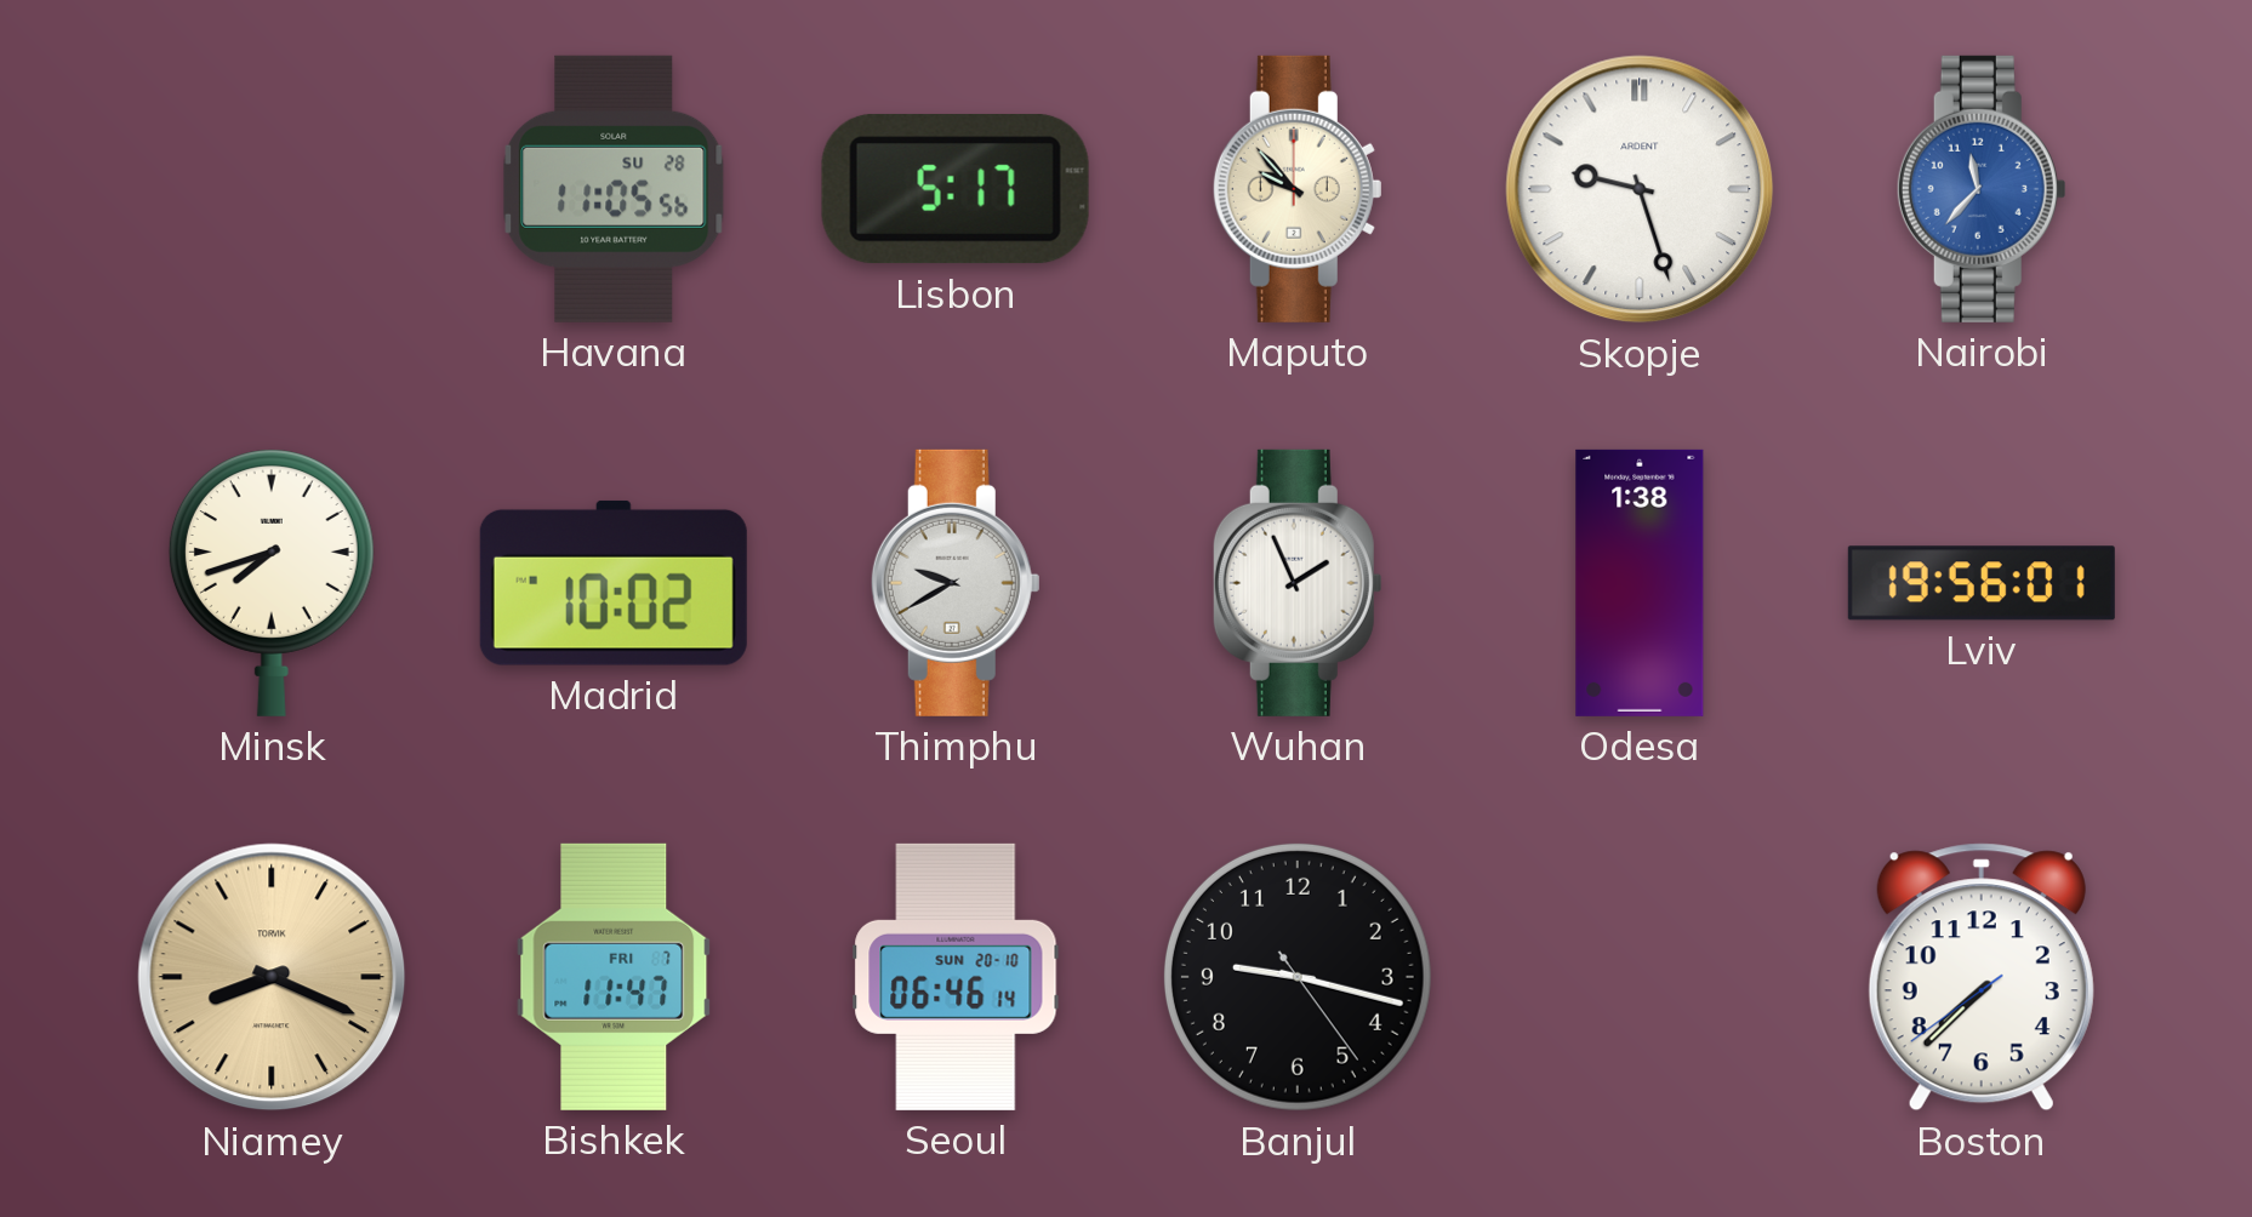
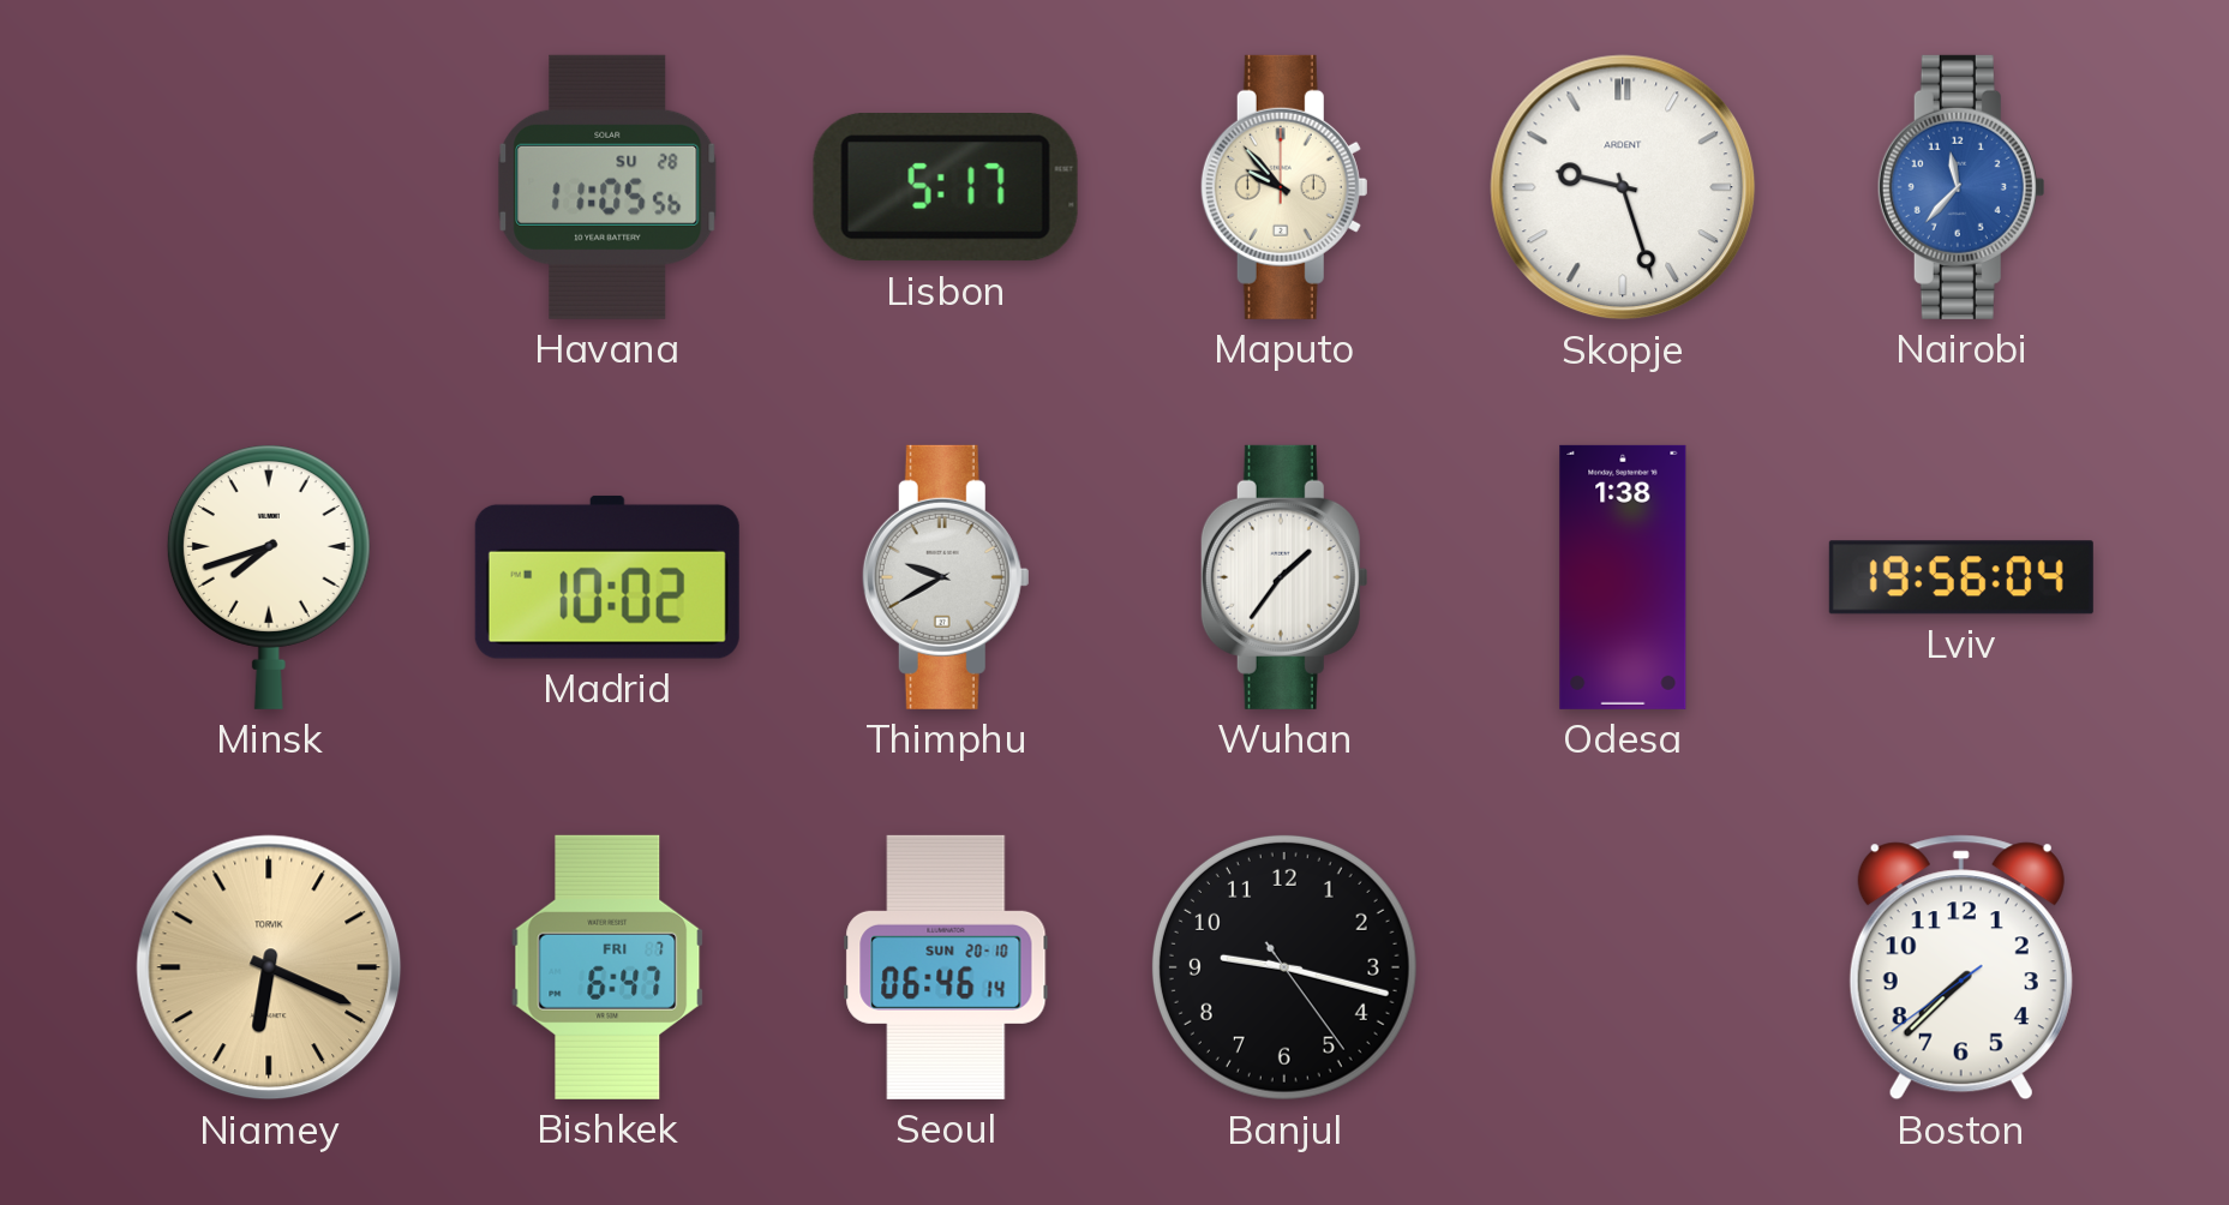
Wuhan: 1:56 -> 1:36 (1284, 577)
Lviv: 19:56:01 -> 19:56:04 (1961, 577)
Niamey: 8:19 -> 6:19 (269, 967)
Bishkek: 11:47 -> 6:47 (607, 967)
